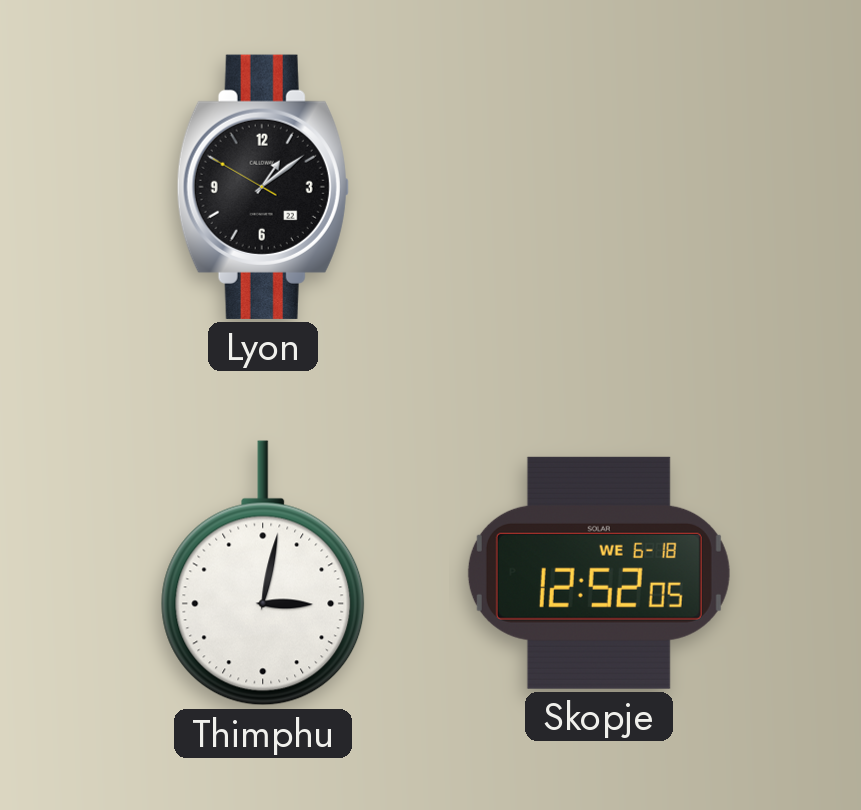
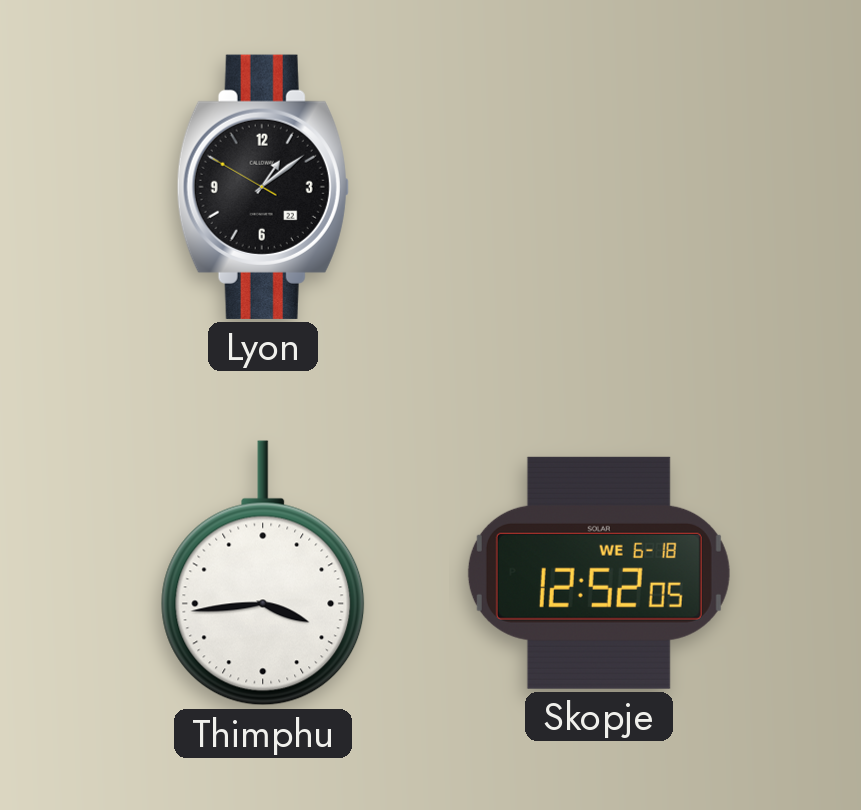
Thimphu: 3:02 -> 3:44 (263, 573)
